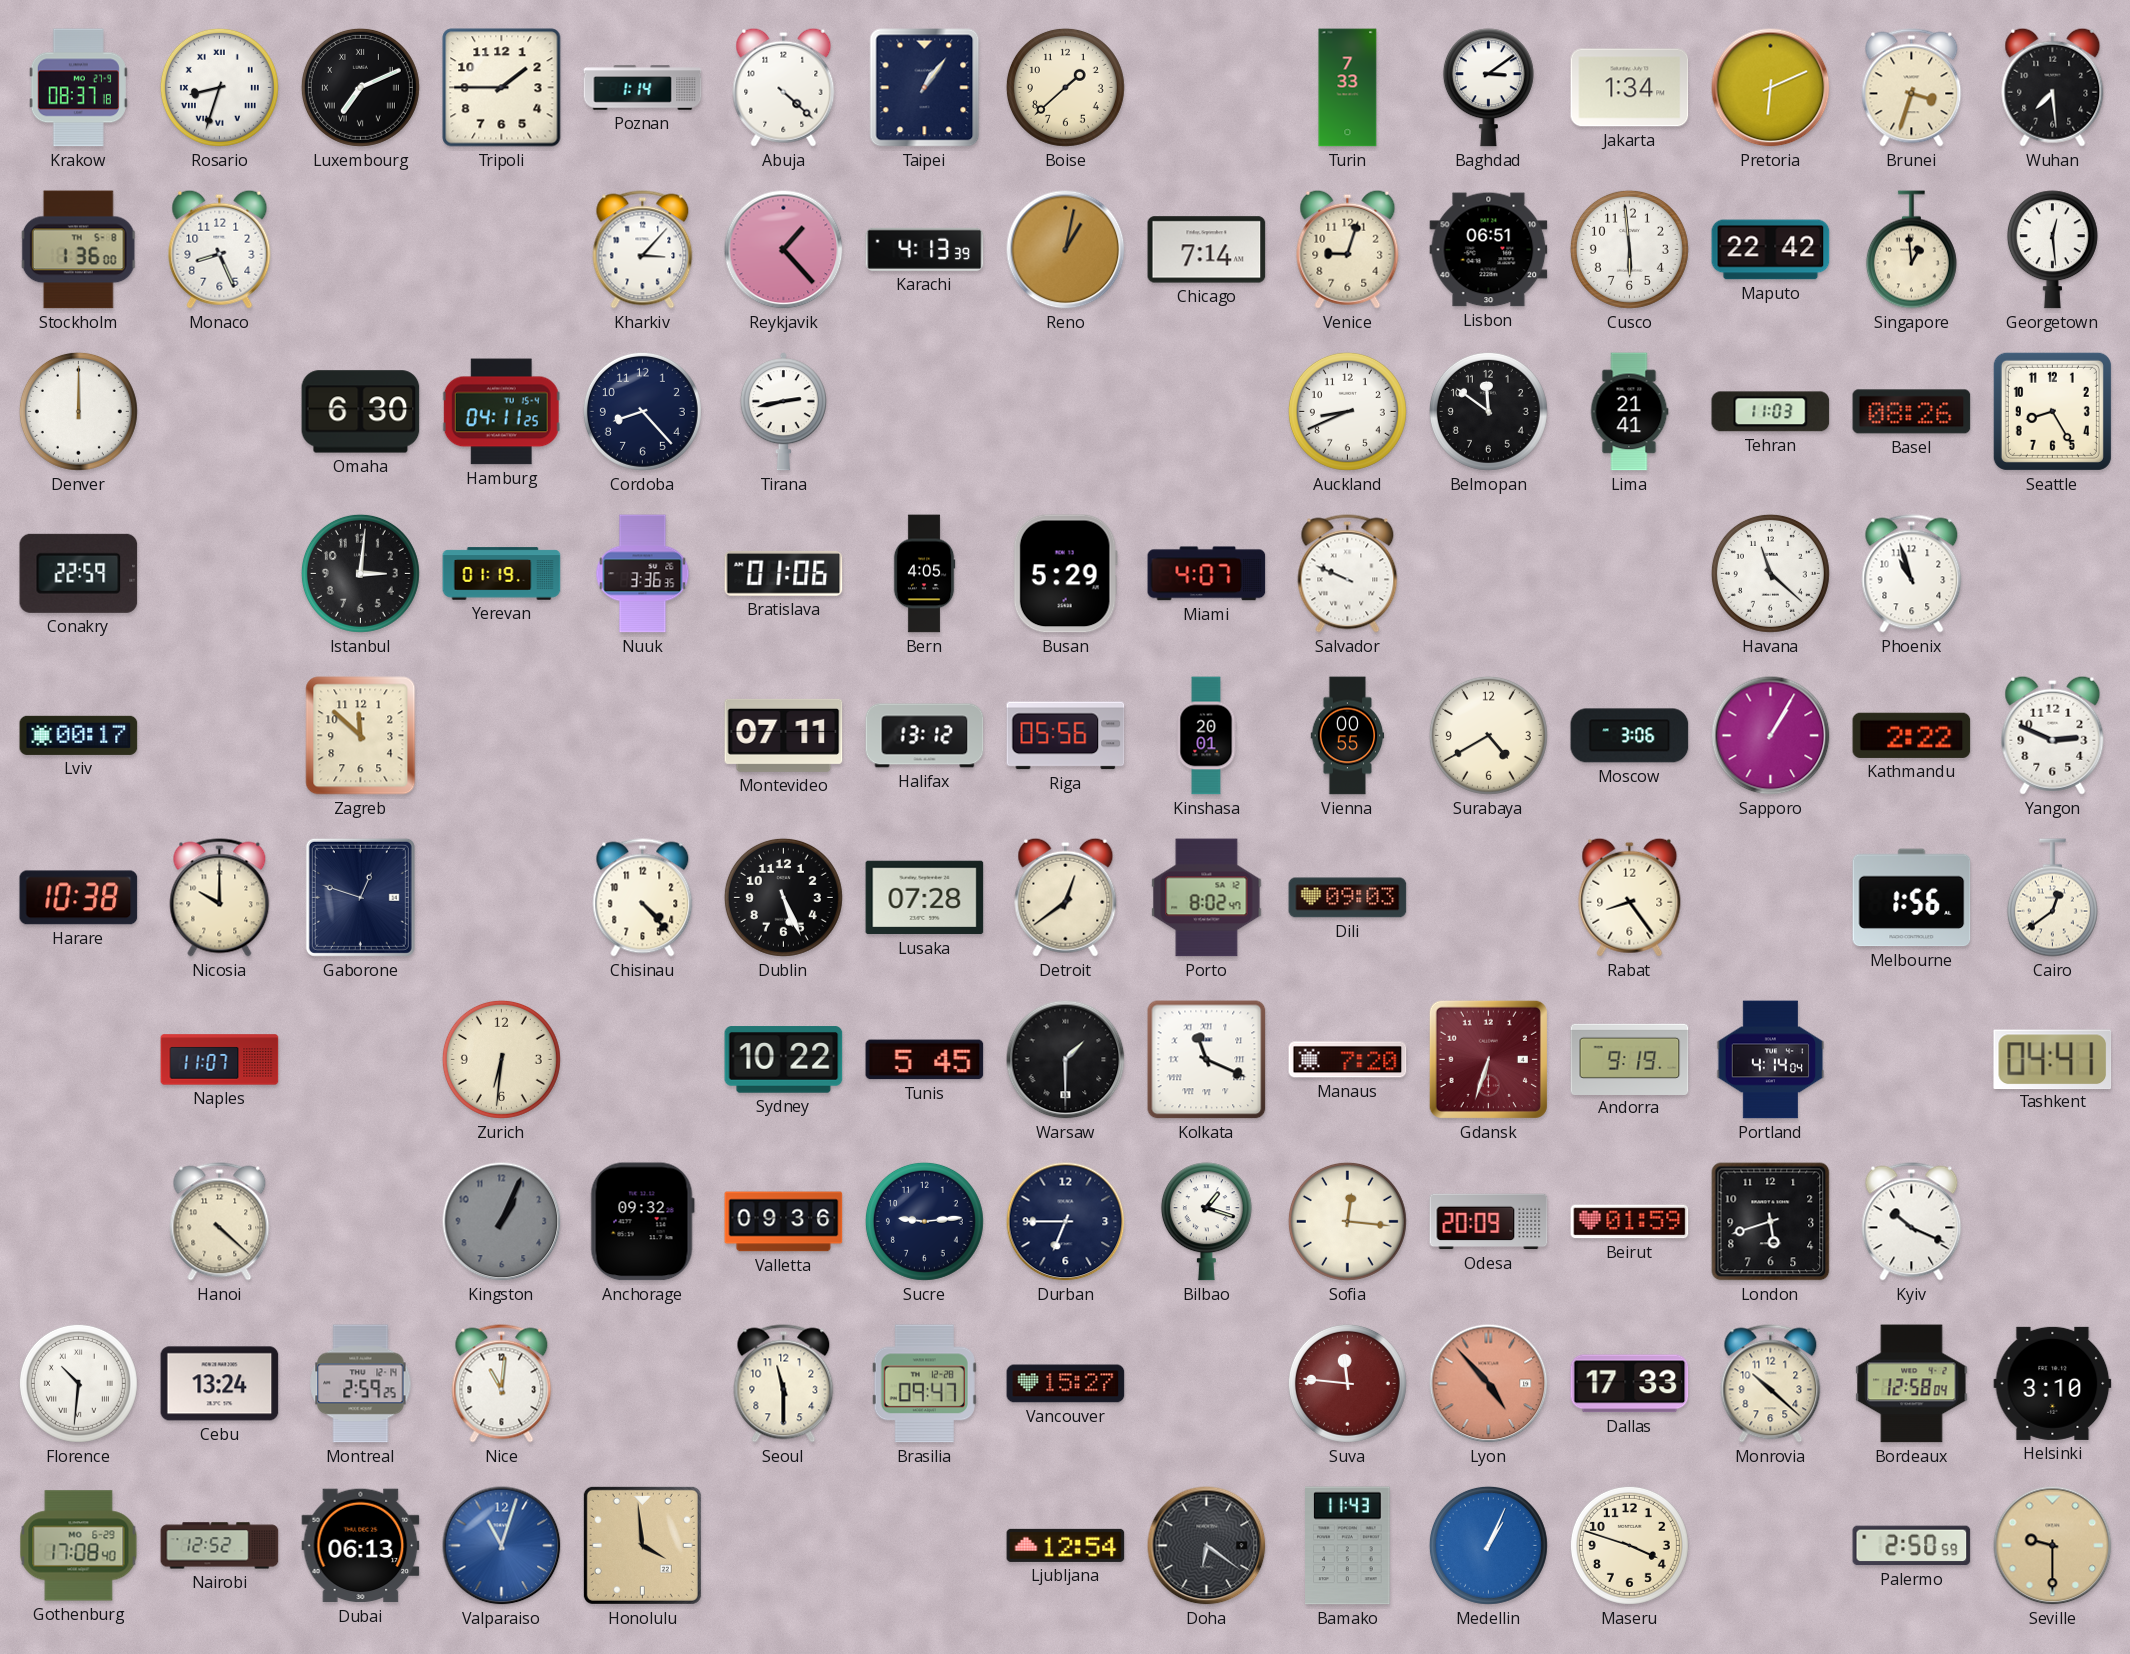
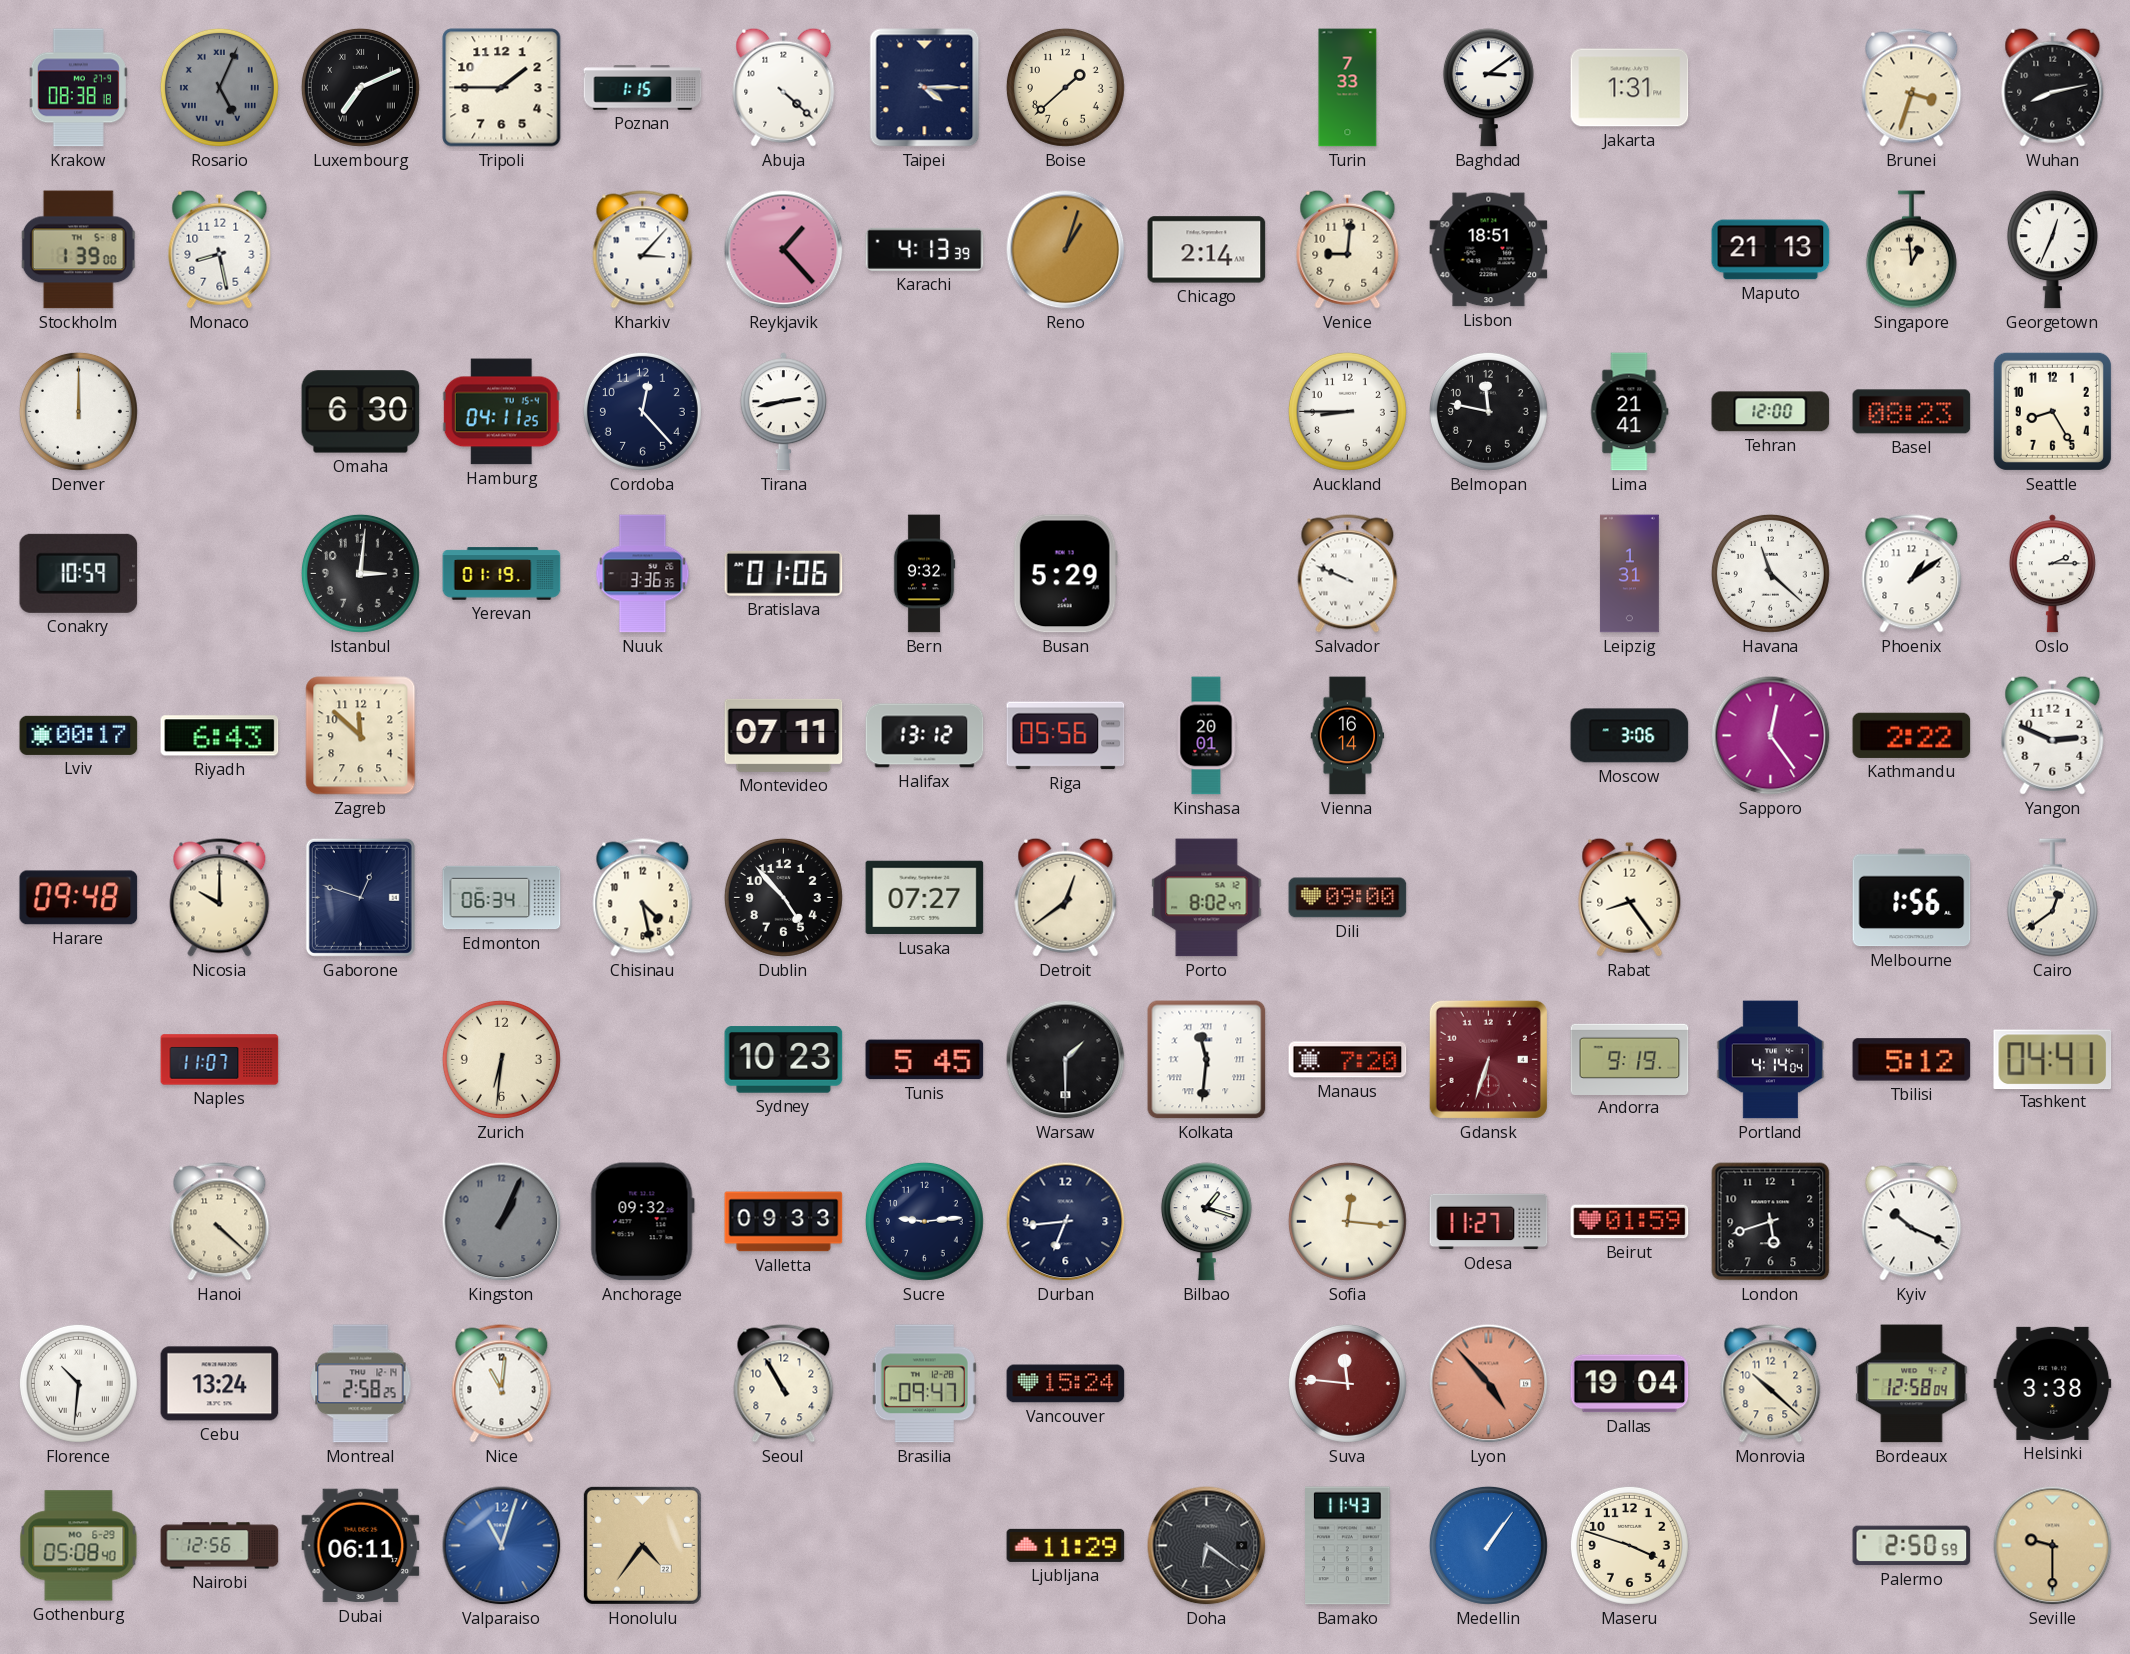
Krakow: 08:37 -> 08:38 (78, 88)
Rosario: 8:33 -> 5:04 (219, 87)
Rosario dial: white -> grey (219, 87)
Poznan: 1:14 -> 1:15 (643, 88)
Taipei: 1:06 -> 4:15 (925, 88)
Jakarta: 1:34 -> 1:31 (1630, 88)
Pretoria: 6:11 -> none (1771, 88)
Wuhan: 7:29 -> 8:13 (2053, 87)
Stockholm: 1:36 -> 1:39 (79, 250)
Monaco: 8:26 -> 8:28 (220, 249)
Reno: 1:02 -> 1:03 (1066, 250)
Chicago: 7:14 -> 2:14 (1207, 250)
Venice: 9:03 -> 9:01 (1348, 249)
Lisbon: 06:51 -> 18:51 (1489, 250)
Cusco: 5:59 -> none (1629, 249)
Maputo: 22:42 -> 21:13 (1771, 250)
Georgetown: 12:29 -> 12:34 (2052, 250)
Cordoba: 8:23 -> 12:23 (642, 411)
Auckland: 8:41 -> 8:45 (1347, 411)
Belmopan: 11:51 -> 11:47 (1488, 411)
Tehran: 11:03 -> 12:00 (1771, 412)
Basel: 08:26 -> 08:23 (1912, 412)
Conakry: 22:59 -> 10:59 (79, 573)
Bern: 4:05 -> 9:32 (924, 574)
Miami: 4:07 -> none (1207, 574)
Leipzig: none -> 1:31 (1629, 574)
Phoenix: 10:57 -> 1:09 (1912, 574)
Oslo: none -> 2:15 (2052, 574)
Riyadh: none -> 6:43 (220, 736)
Vienna: 00:55 -> 16:14 (1348, 736)
Surabaya: 4:40 -> none (1488, 735)
Sapporo: 1:05 -> 12:24 (1771, 736)
Harare: 10:38 -> 09:48 (79, 898)
Edmonton: none -> 06:34 (502, 898)
Chisinau: 4:23 -> 4:28 (643, 898)
Dublin: 5:26 -> 4:53 (783, 897)
Lusaka: 07:28 -> 07:27 (925, 898)
Dili: 09:03 -> 09:00 (1348, 898)
Sydney: 10:22 -> 10:23 (784, 1060)
Kolkata: 11:19 -> 11:31 (1207, 1060)
Tbilisi: none -> 5:12 (1912, 1060)
Valletta: 09:36 -> 09:33 (784, 1222)
Durban: 6:45 -> 6:44 (1066, 1222)
Odesa: 20:09 -> 11:27 (1489, 1222)
Montreal: 2:59 -> 2:58 (361, 1384)
Seoul: 11:30 -> 10:55 (784, 1384)
Vancouver: 15:27 -> 15:24 (1066, 1384)
Dallas: 17:33 -> 19:04 (1630, 1384)
Helsinki: 3:10 -> 3:38 (2053, 1383)
Gothenburg: 17:08 -> 05:08 (79, 1546)
Nairobi: 12:52 -> 12:56 (220, 1546)
Dubai: 06:13 -> 06:11 (361, 1546)
Honolulu: 3:59 -> 4:36 (642, 1545)
Ljubljana: 12:54 -> 11:29 (1066, 1545)
Medellin: 1:04 -> 1:06 (1488, 1545)
